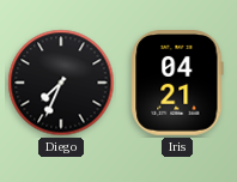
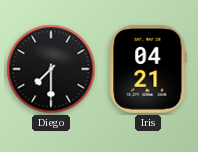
Diego: 7:34 -> 7:30 (51, 69)
